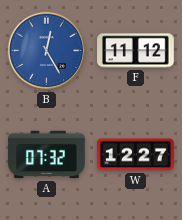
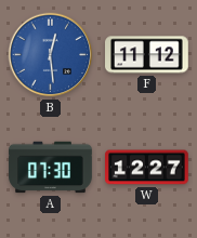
B: 12:25 -> 12:29 (51, 55)
A: 07:32 -> 07:30 (51, 168)
